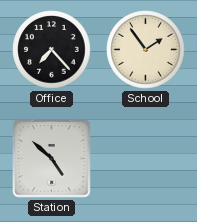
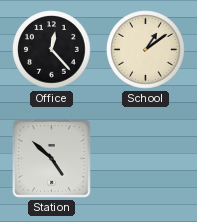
Office: 7:23 -> 12:23 (52, 50)
School: 1:54 -> 1:09 (146, 50)
